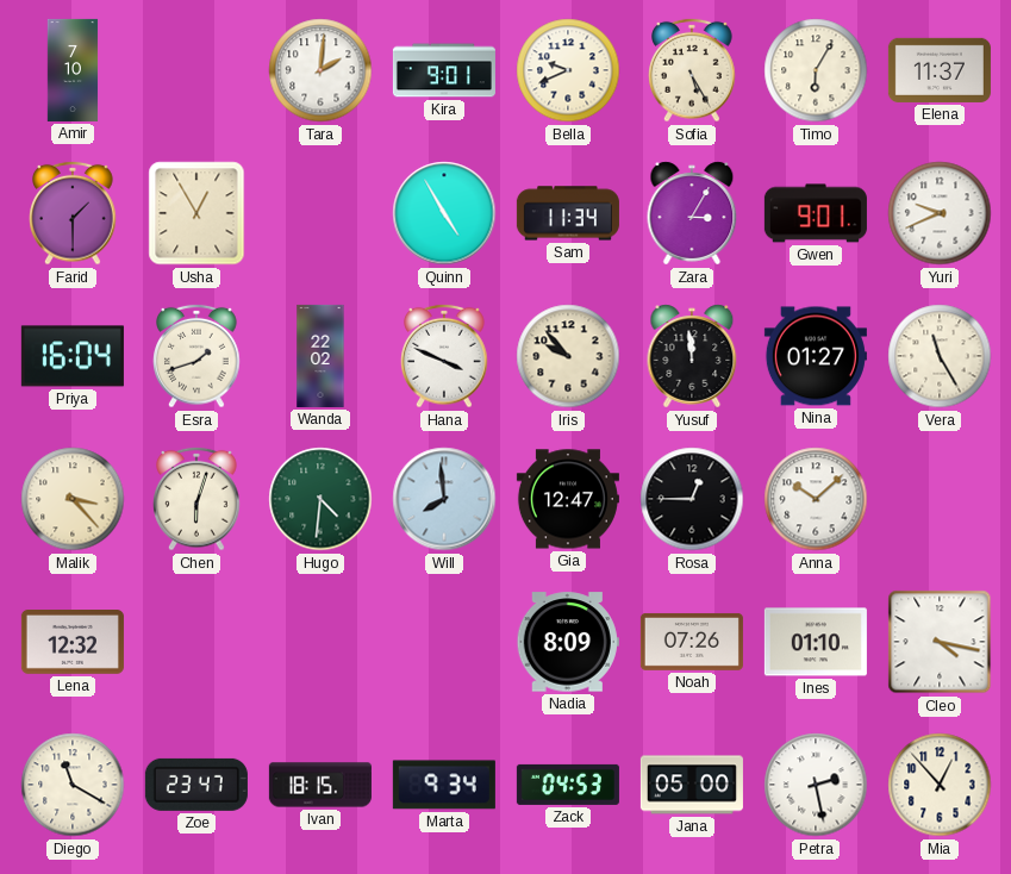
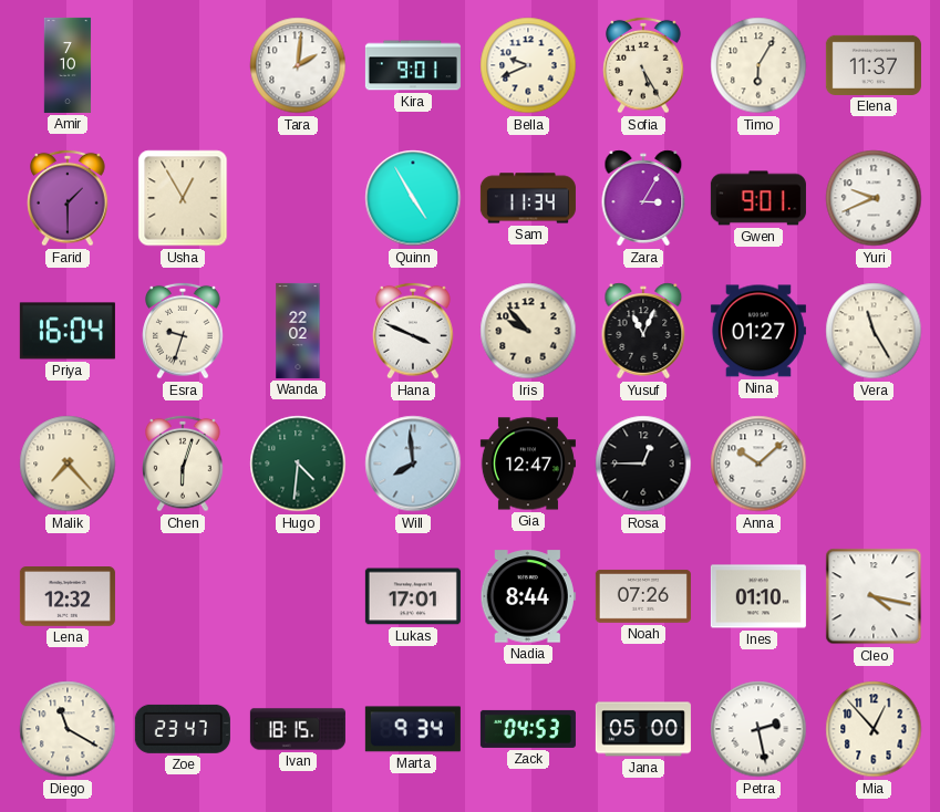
Esra: 1:42 -> 9:33 (183, 331)
Yusuf: 11:59 -> 11:04 (643, 331)
Malik: 3:23 -> 7:23 (68, 464)
Lukas: none -> 17:01 (413, 596)
Nadia: 8:09 -> 8:44 (528, 596)
